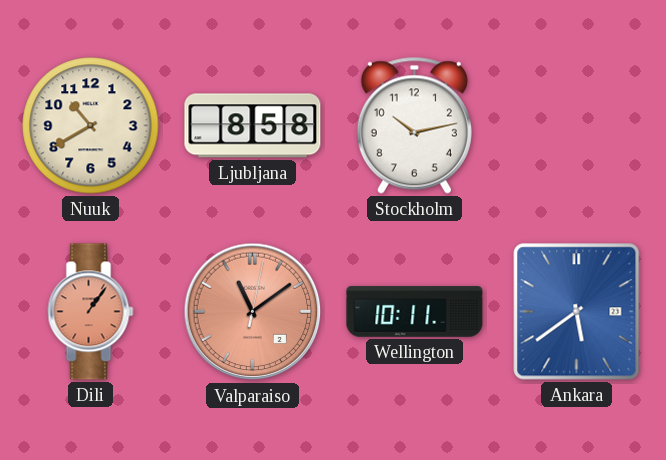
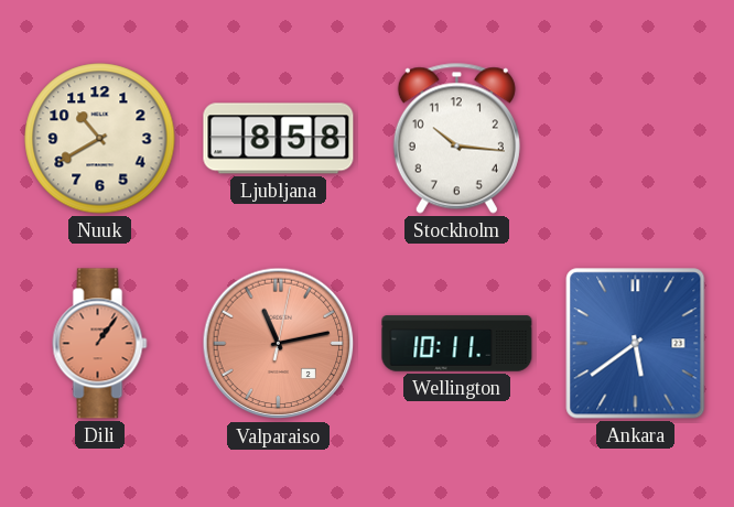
Stockholm: 10:13 -> 10:16 (456, 138)
Valparaiso: 11:09 -> 11:13 (279, 344)
